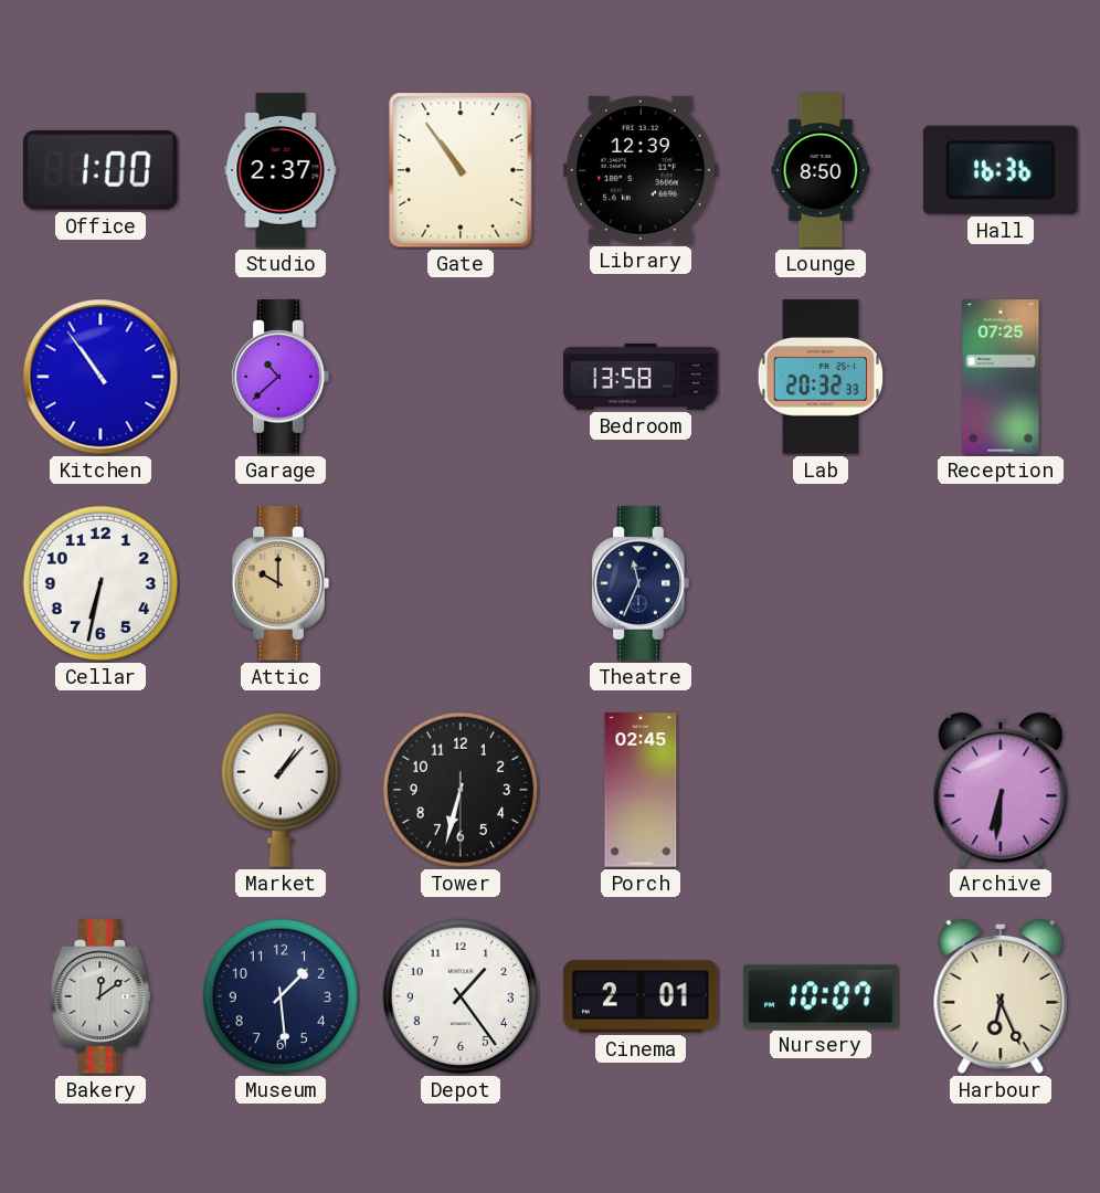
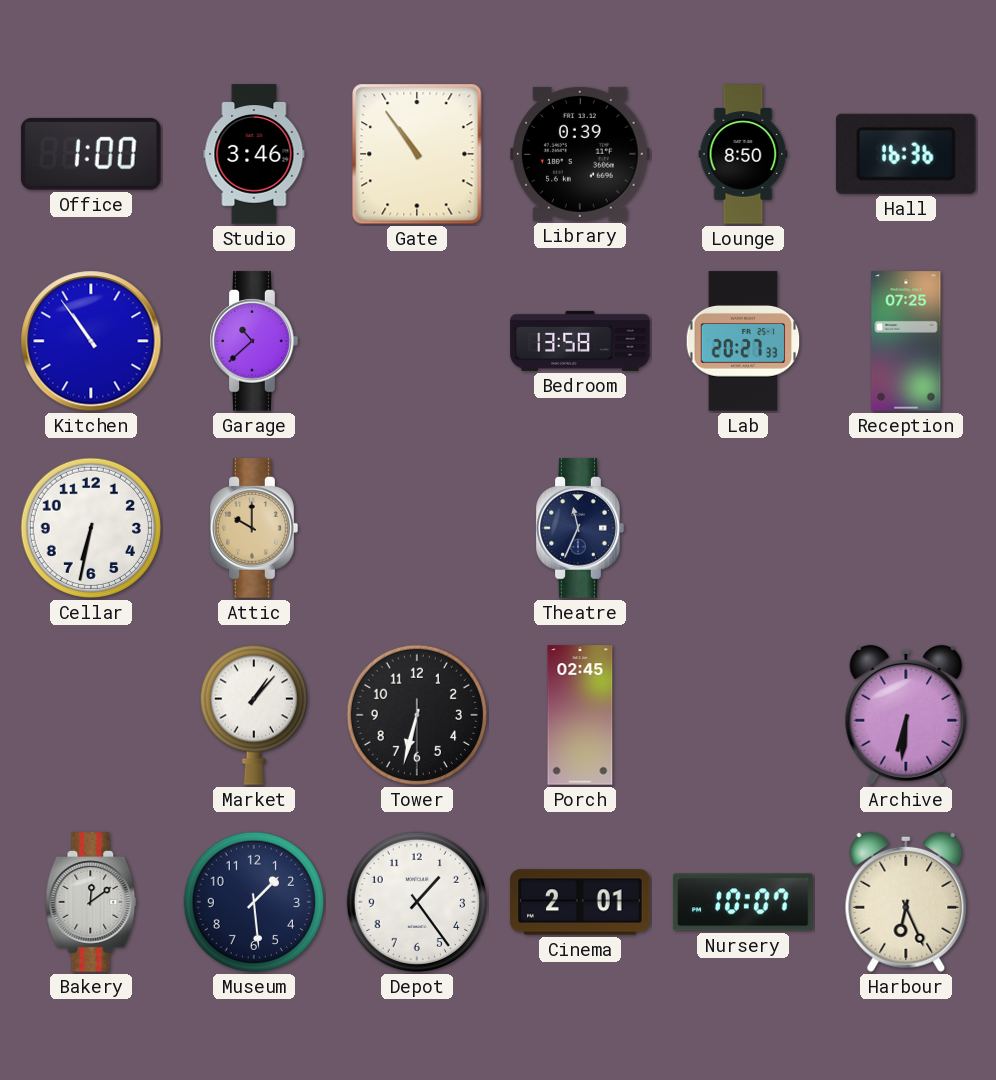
Studio: 2:37 -> 3:46 (254, 154)
Library: 12:39 -> 0:39 (580, 154)
Lab: 20:32 -> 20:27 (743, 341)
